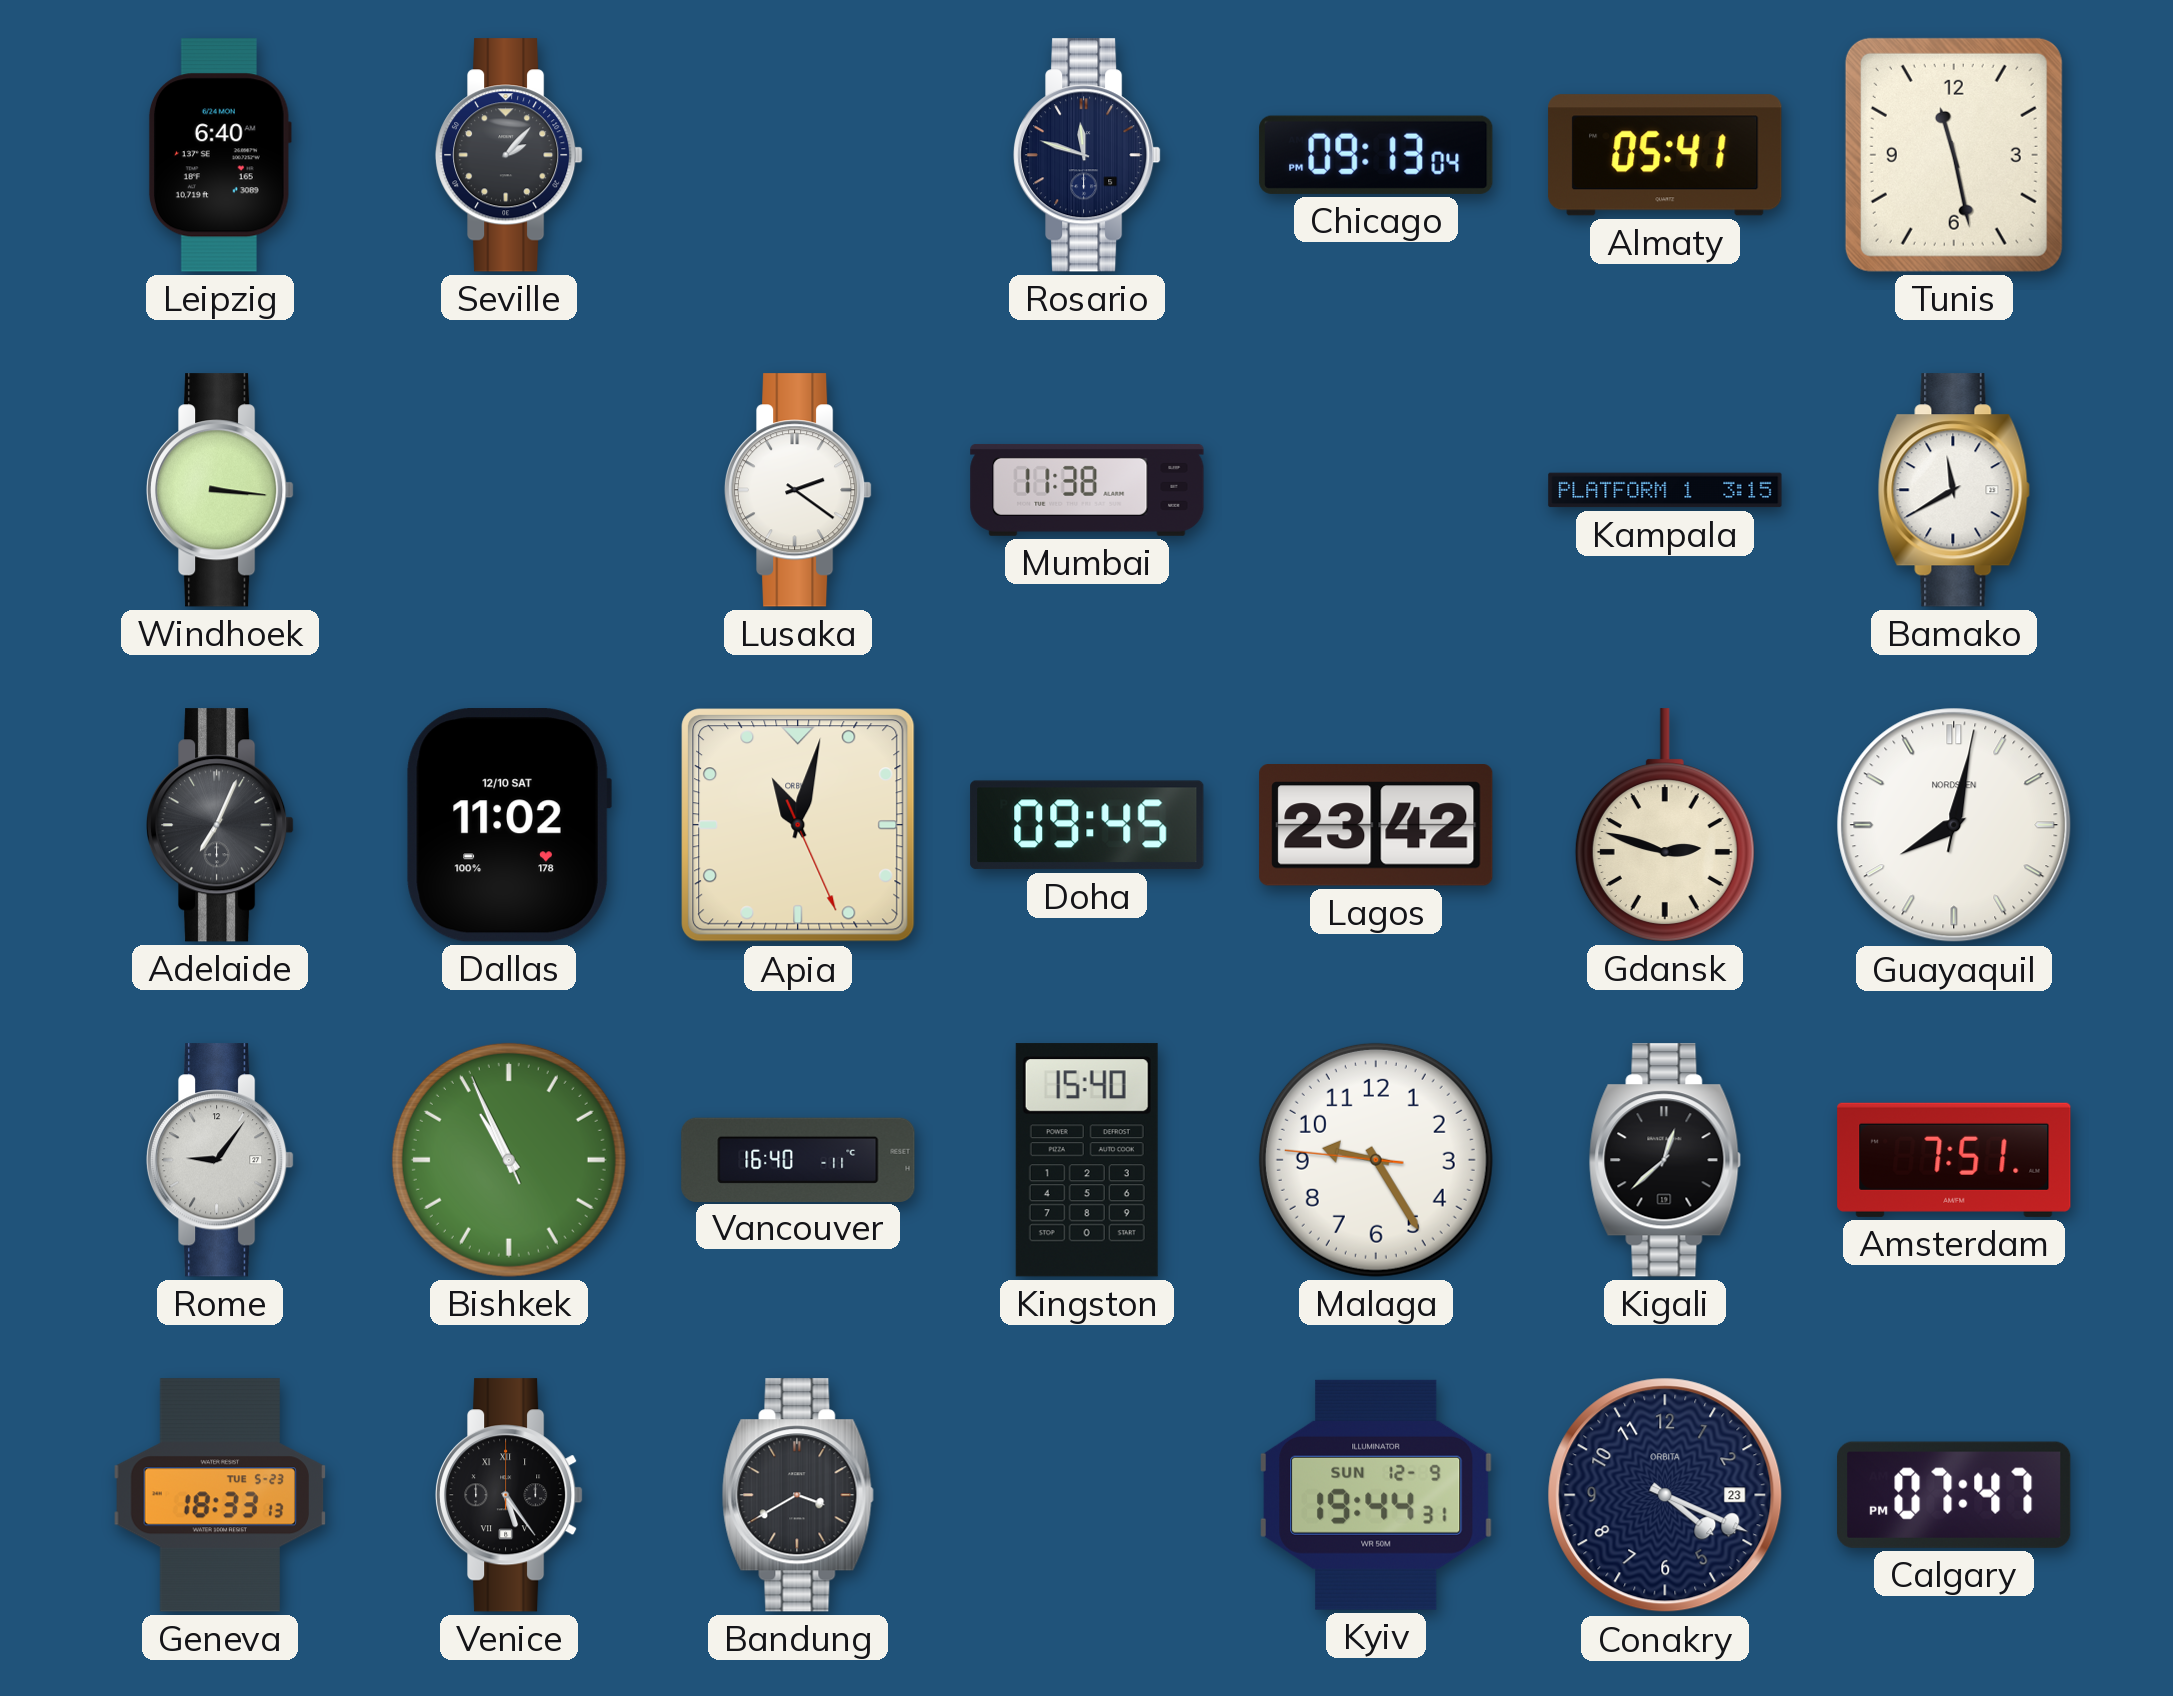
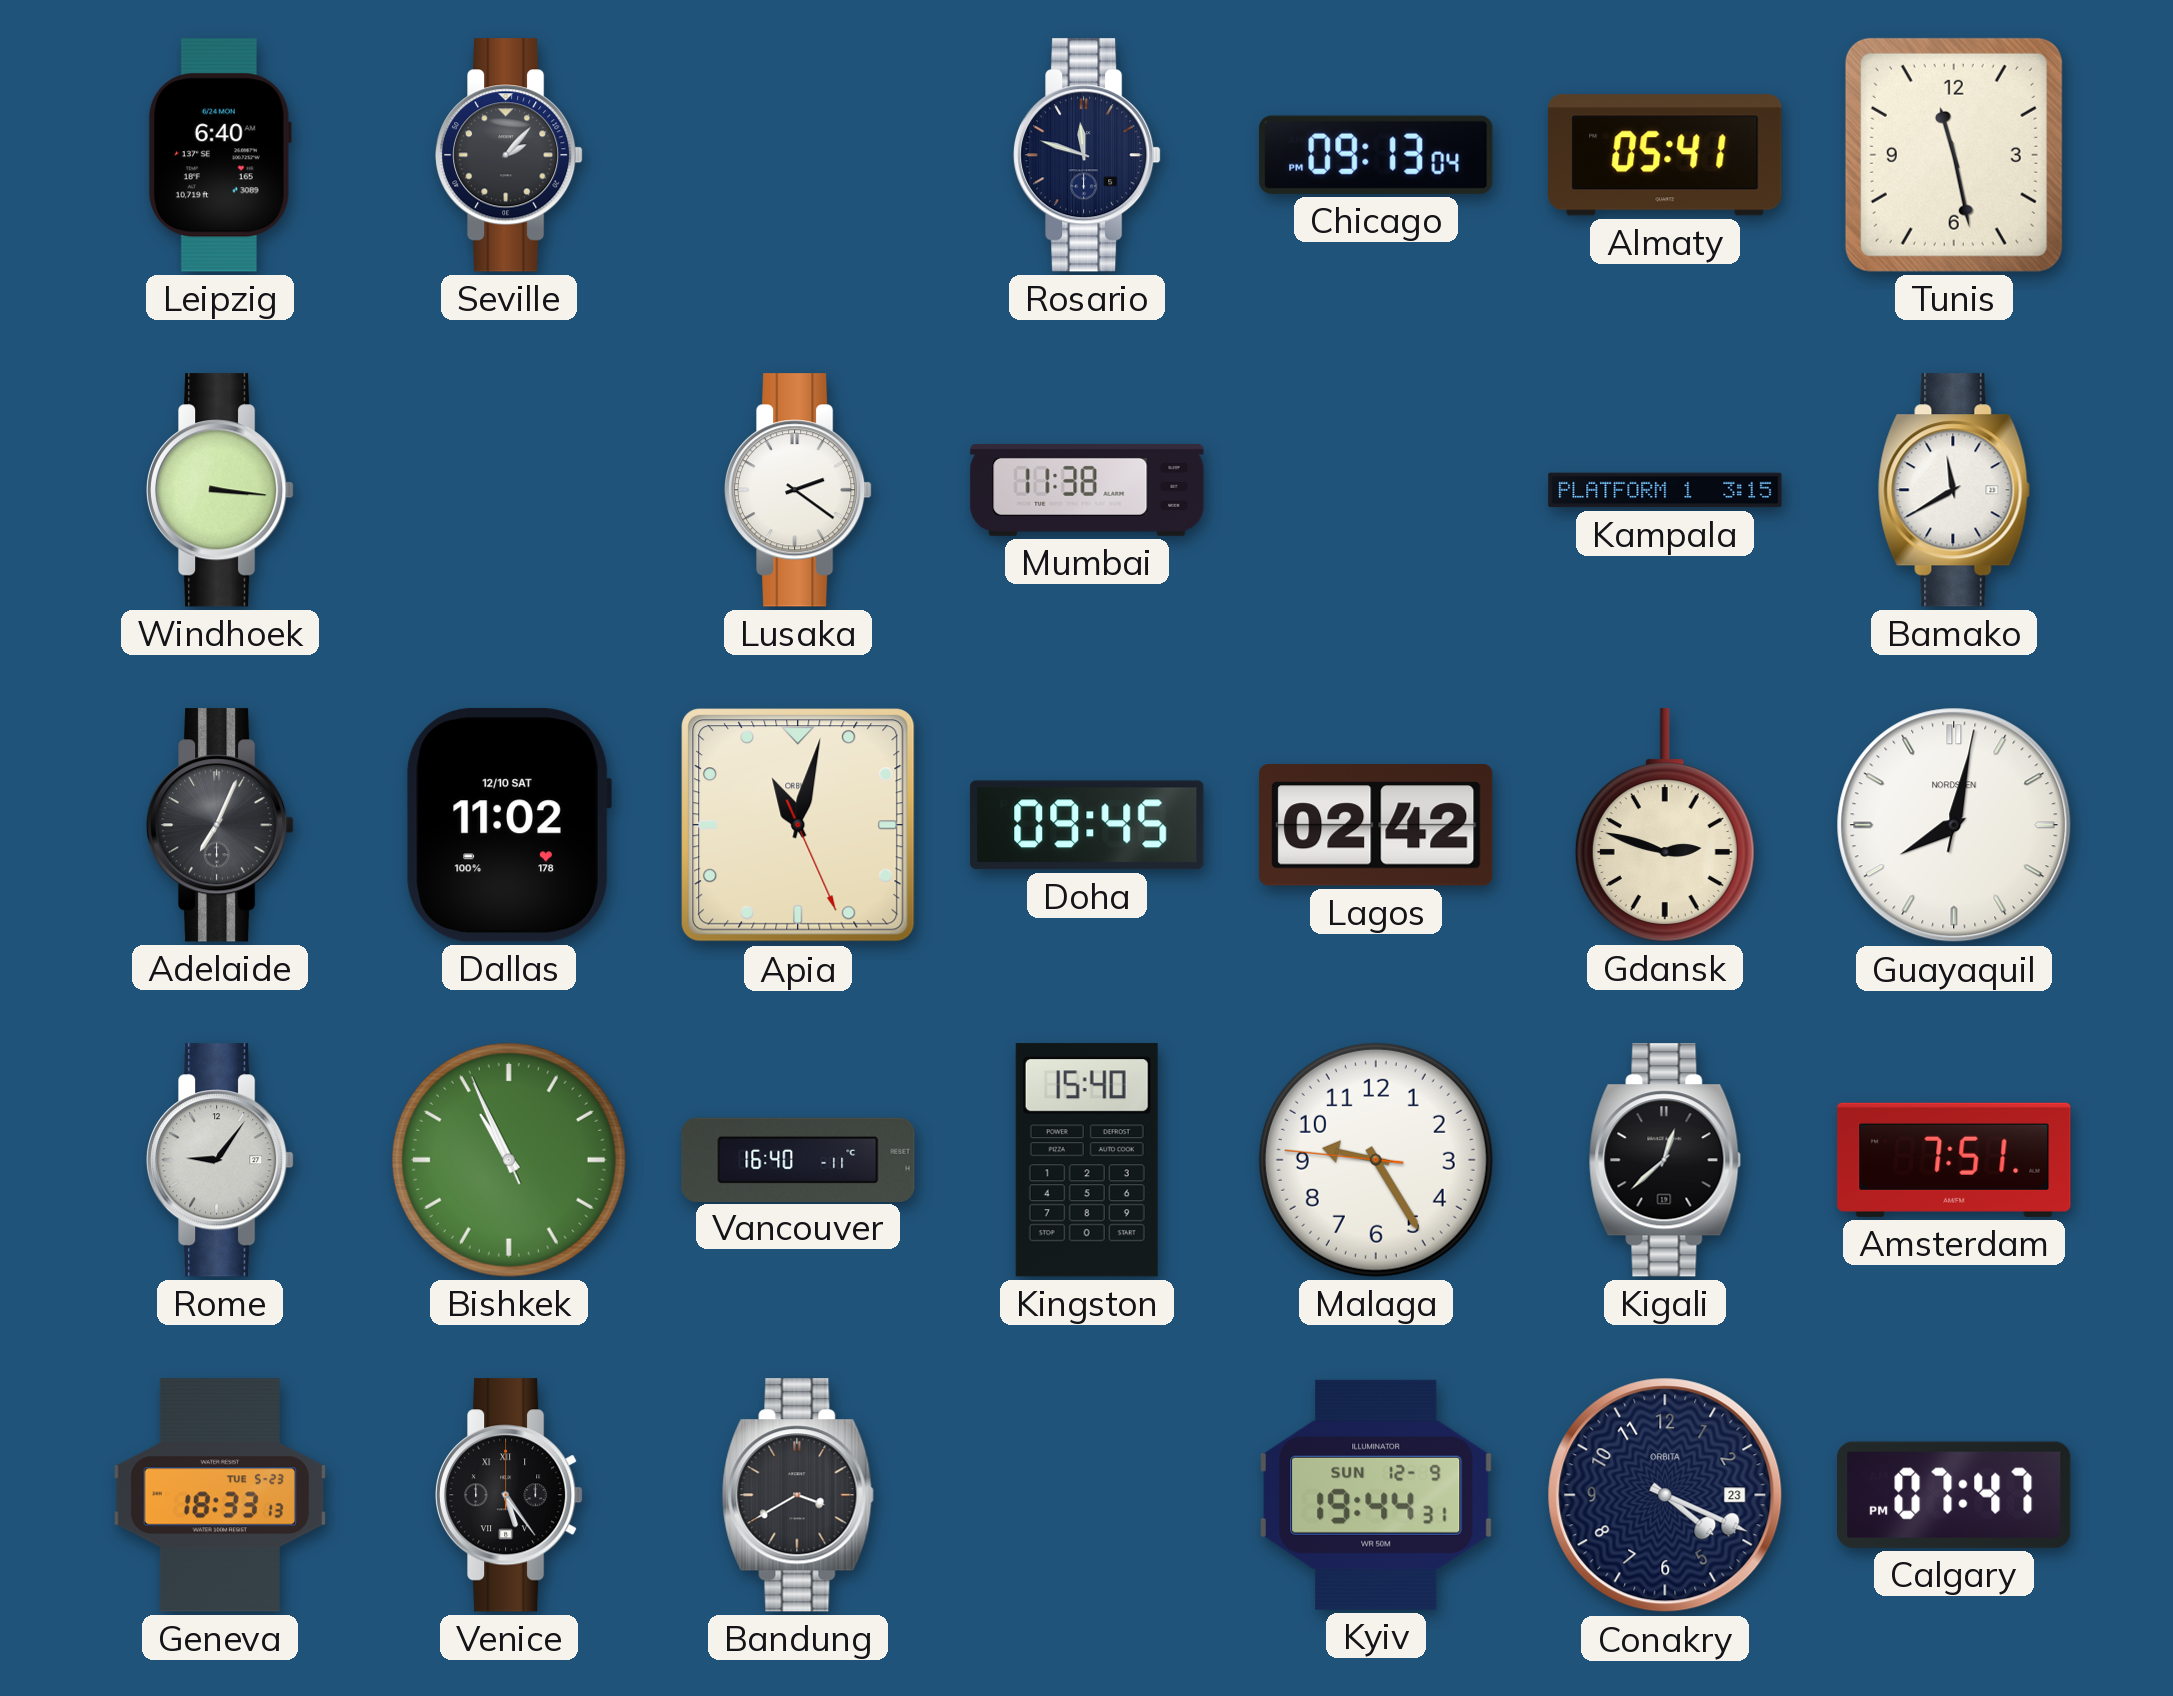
Lagos: 23:42 -> 02:42 (1376, 826)
